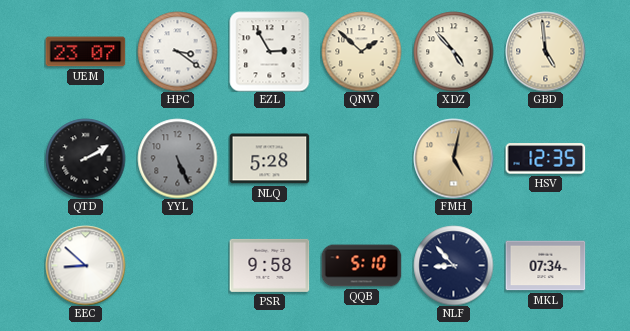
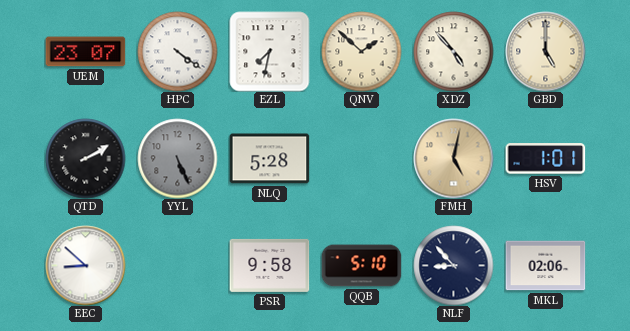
HPC: 3:21 -> 4:21 (177, 51)
EZL: 2:55 -> 7:32 (269, 51)
GBD: 4:59 -> 5:00 (545, 51)
HSV: 12:35 -> 1:01 (545, 159)
MKL: 07:34 -> 02:06 (545, 266)
